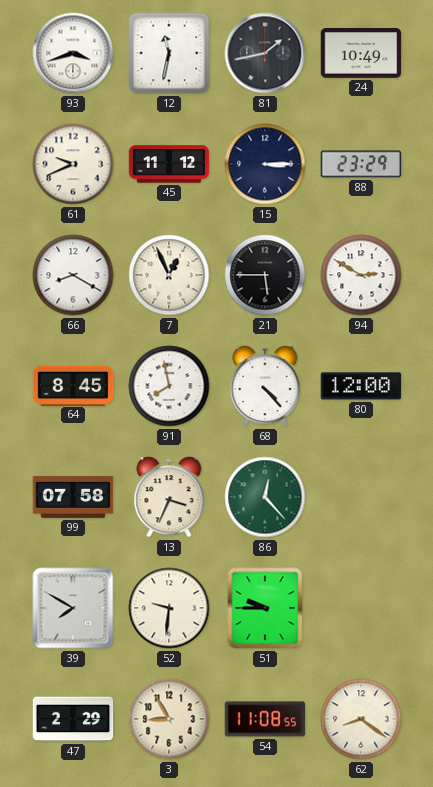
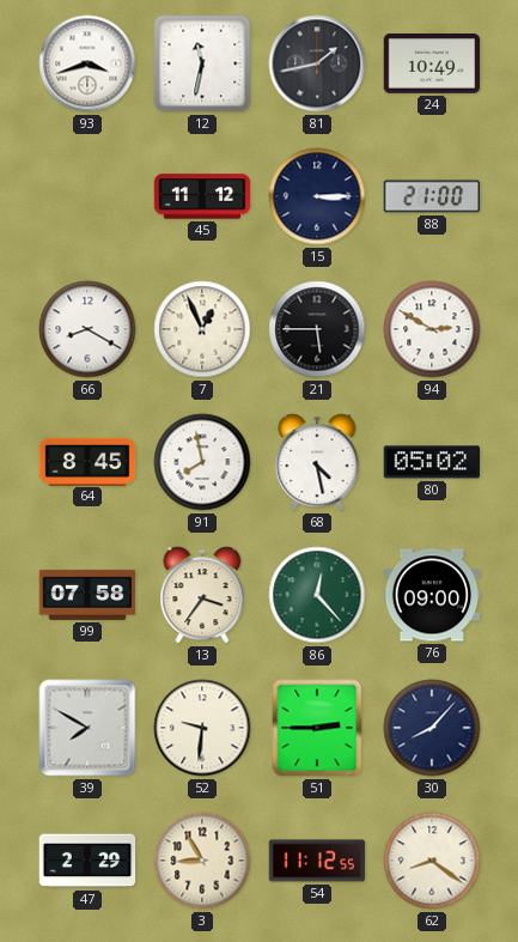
61: 9:41 -> none (73, 164)
88: 23:29 -> 21:00 (432, 196)
68: 4:23 -> 4:28 (317, 462)
80: 12:00 -> 05:02 (432, 462)
13: 3:34 -> 3:36 (202, 595)
76: none -> 09:00 (432, 595)
51: 9:45 -> 2:45 (317, 728)
30: none -> 8:07 (432, 728)
54: 11:08 -> 11:12 (317, 861)
